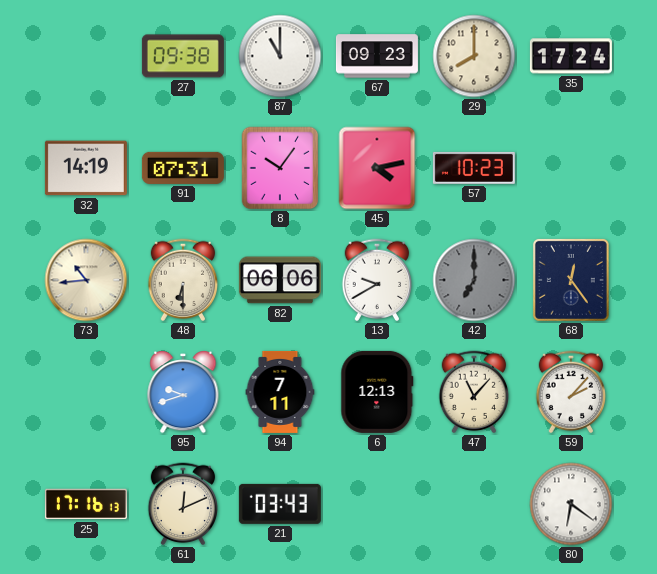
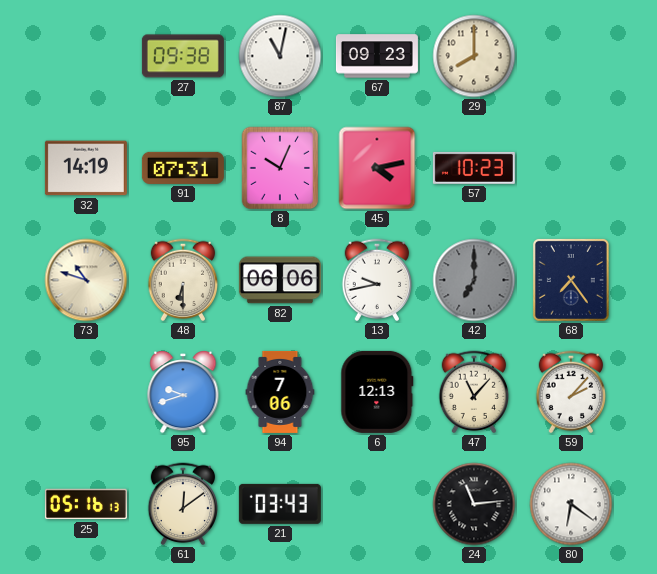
87: 11:00 -> 11:02 (280, 56)
35: 17:24 -> none (571, 56)
8: 10:06 -> 10:04 (280, 168)
73: 10:44 -> 10:48 (86, 280)
13: 9:40 -> 9:43 (377, 280)
68: 12:24 -> 7:24 (571, 280)
94: 7:11 -> 7:06 (280, 392)
25: 17:16 -> 05:16 (86, 504)
61: 12:11 -> 12:09 (183, 504)
24: none -> 11:14 (474, 504)
